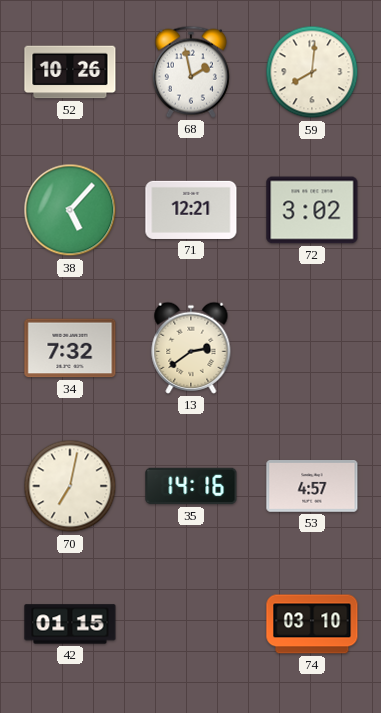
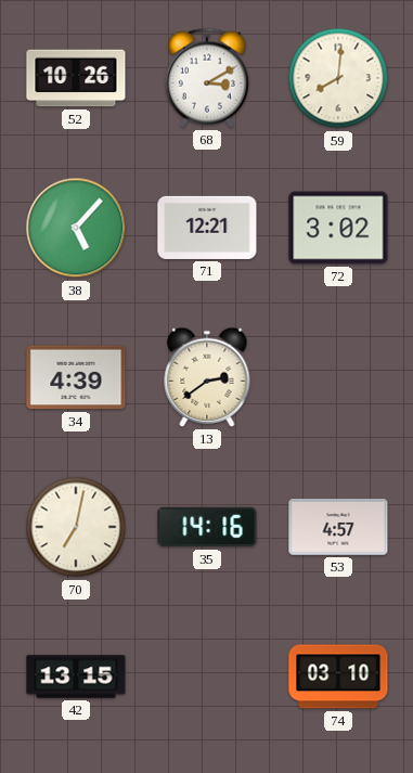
68: 1:58 -> 3:10 (207, 78)
34: 7:32 -> 4:39 (76, 377)
42: 01:15 -> 13:15 (76, 677)
